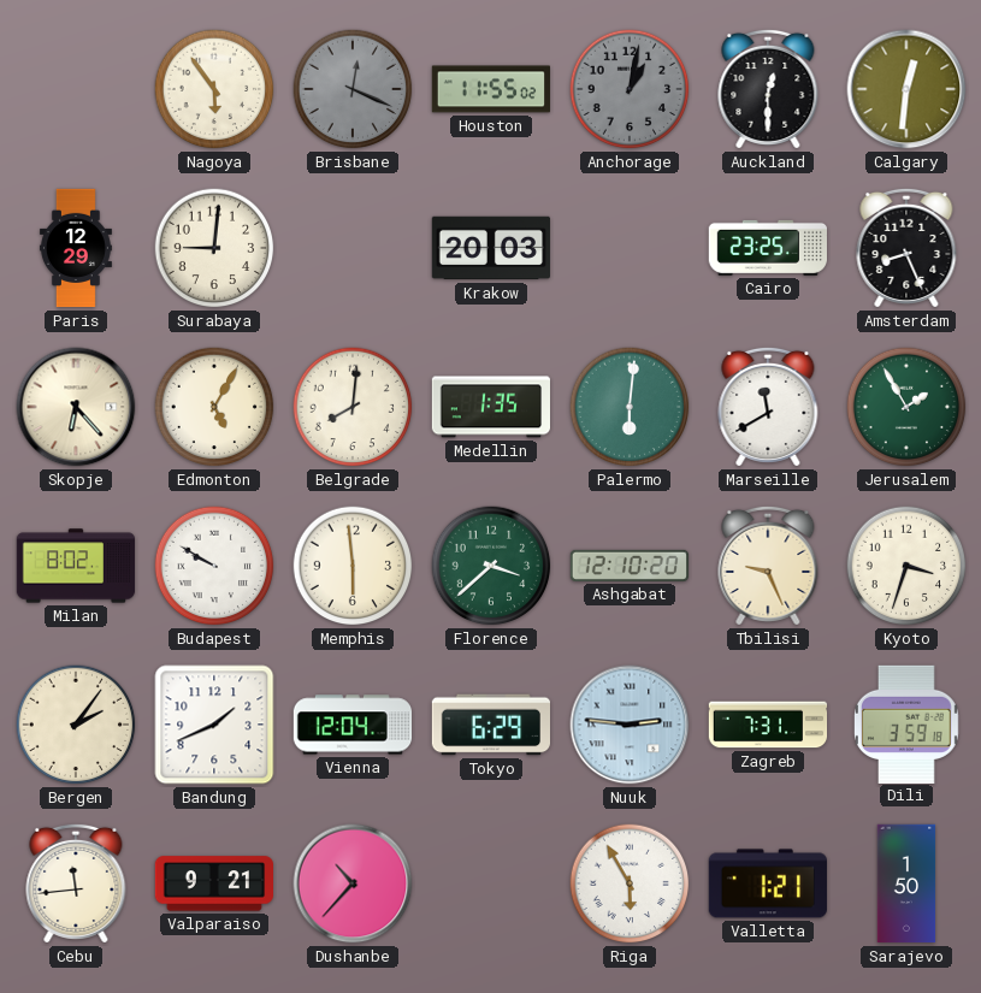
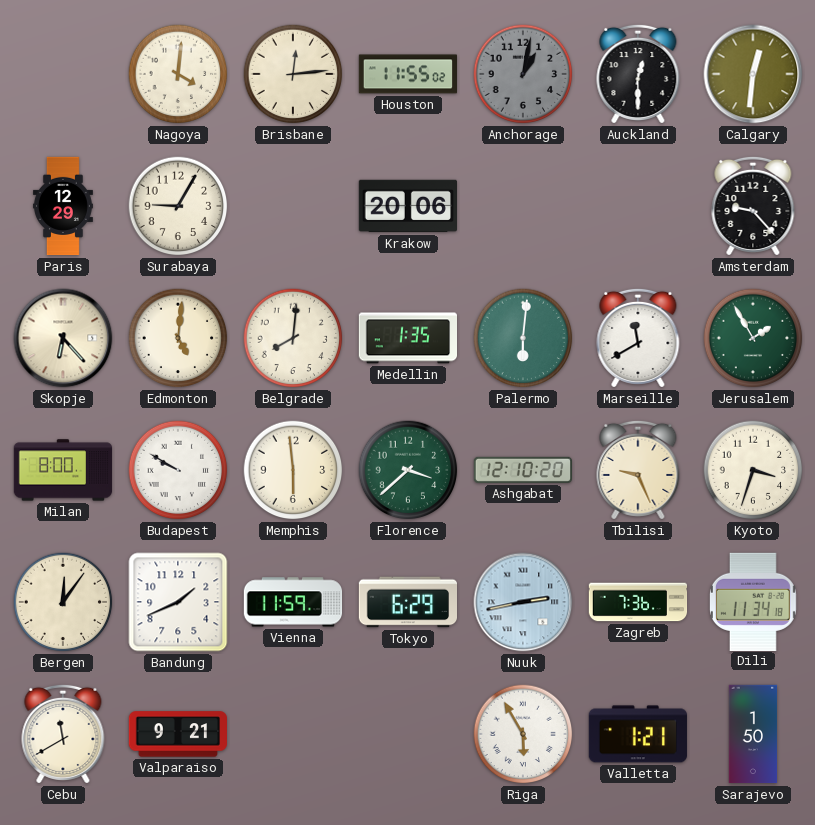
Nagoya: 5:54 -> 4:01 (178, 74)
Brisbane: 12:19 -> 12:14 (293, 74)
Brisbane dial: grey -> cream (293, 74)
Surabaya: 9:01 -> 9:05 (178, 206)
Krakow: 20:03 -> 20:06 (407, 206)
Cairo: 23:25 -> none (767, 248)
Amsterdam: 8:26 -> 9:23 (753, 206)
Edmonton: 5:05 -> 5:01 (178, 338)
Milan: 8:02 -> 8:00 (63, 470)
Bergen: 2:06 -> 12:06 (63, 602)
Vienna: 12:04 -> 11:59 (293, 602)
Nuuk: 2:46 -> 2:43 (523, 602)
Zagreb: 7:31 -> 7:36 (638, 602)
Dili: 3:59 -> 11:34 (753, 601)
Cebu: 11:44 -> 11:40 (63, 734)
Dushanbe: 10:37 -> none (353, 883)
